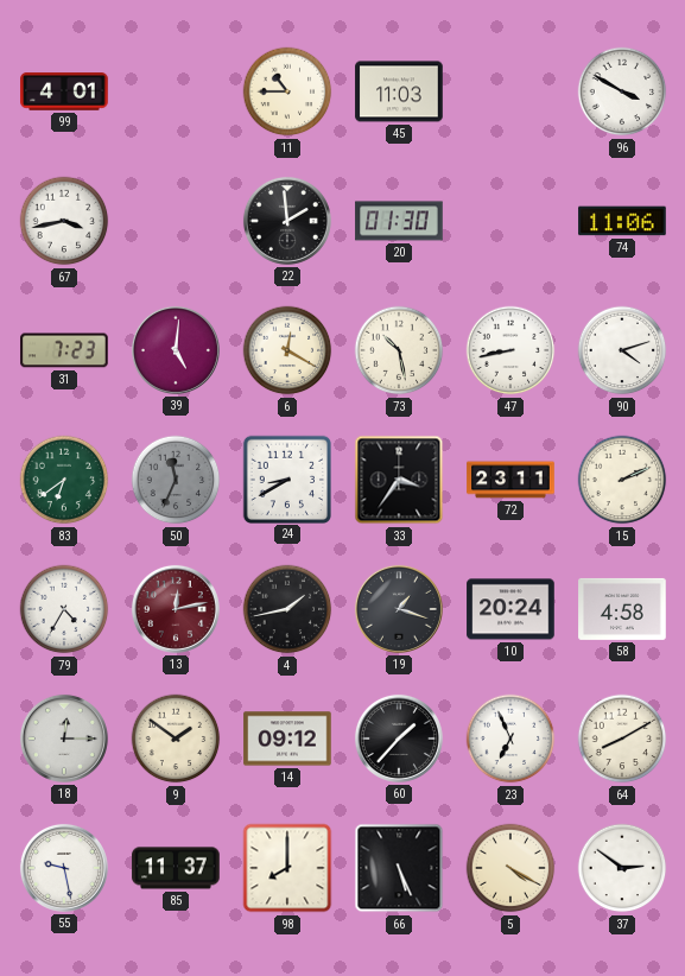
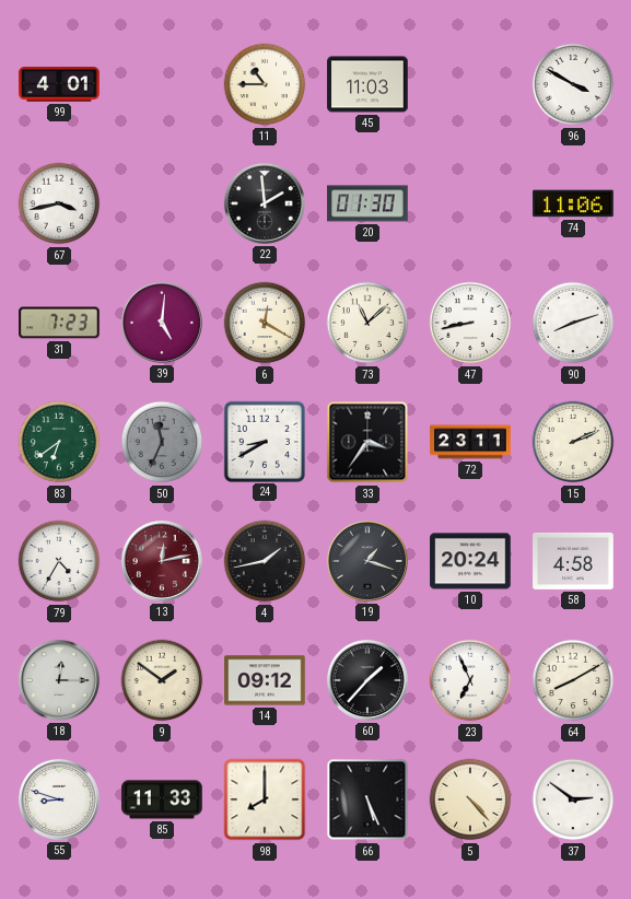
73: 10:28 -> 11:08 (367, 323)
90: 4:12 -> 8:12 (573, 323)
55: 9:28 -> 8:48 (59, 799)
85: 11:37 -> 11:33 (162, 799)
5: 4:20 -> 4:23 (470, 799)
